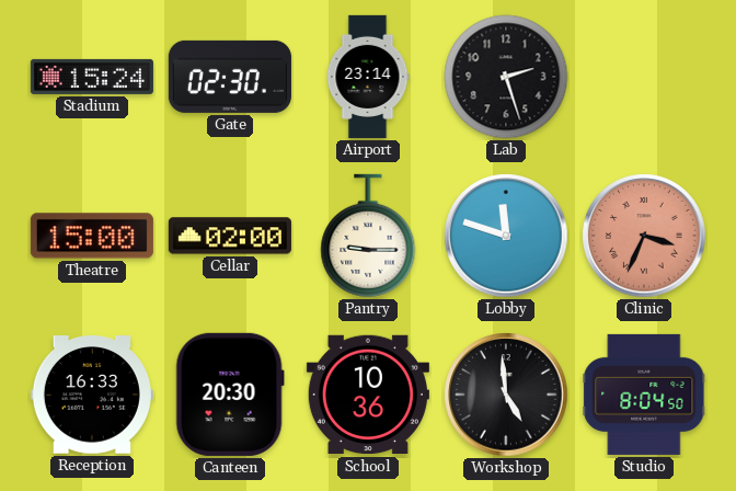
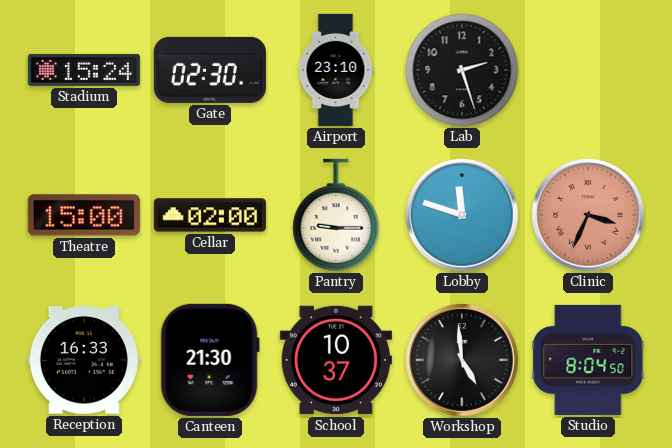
Airport: 23:14 -> 23:10 (336, 70)
Canteen: 20:30 -> 21:30 (210, 360)
School: 10:36 -> 10:37 (336, 360)
